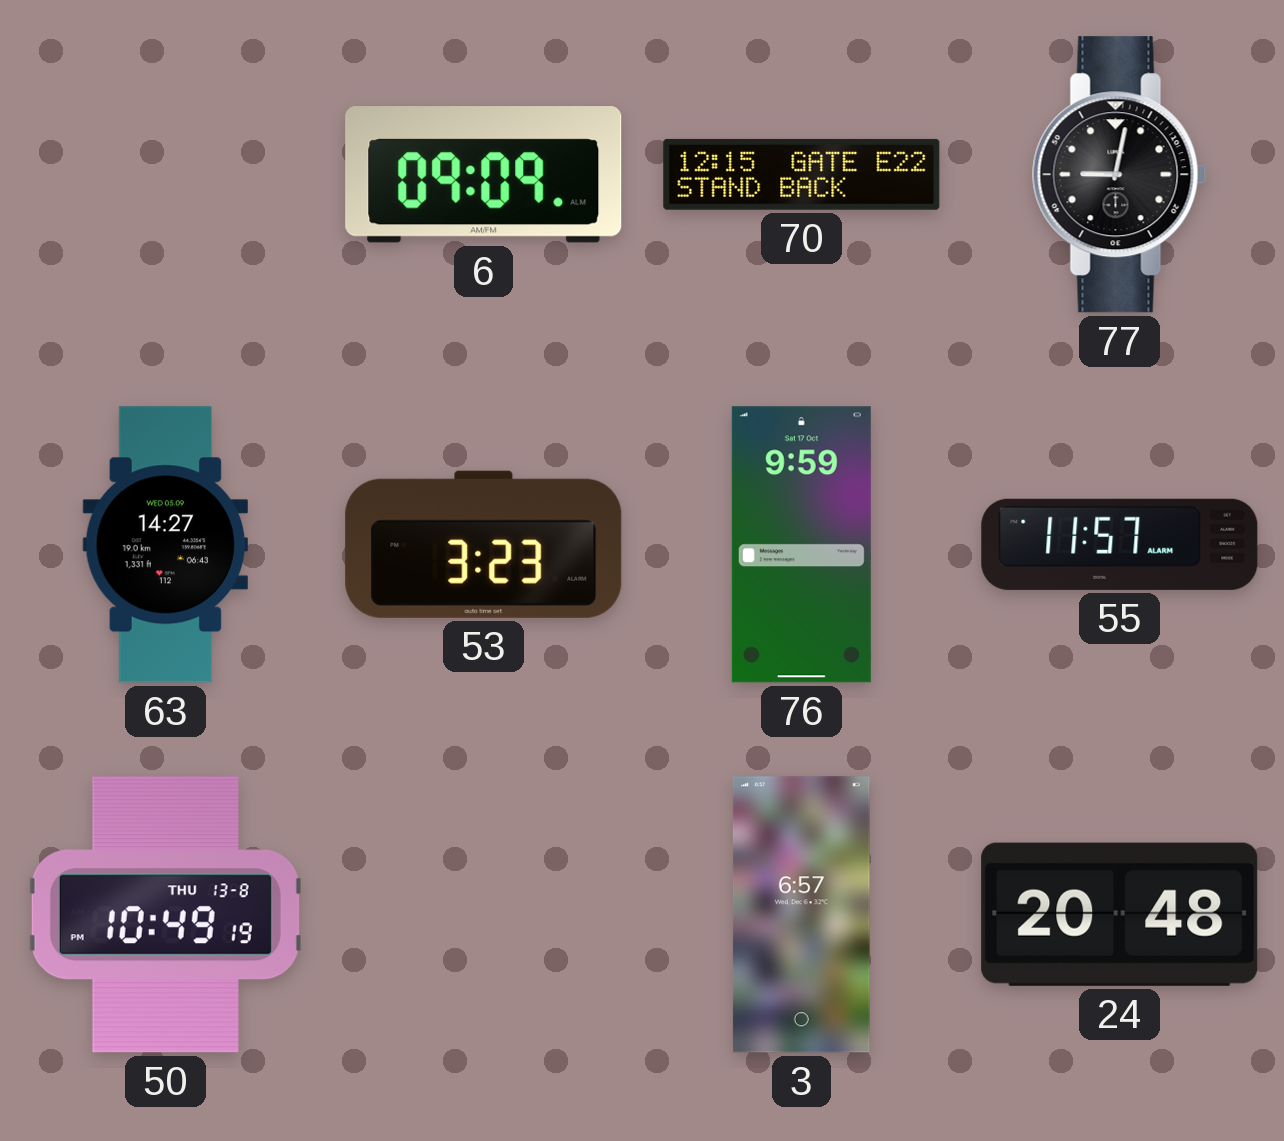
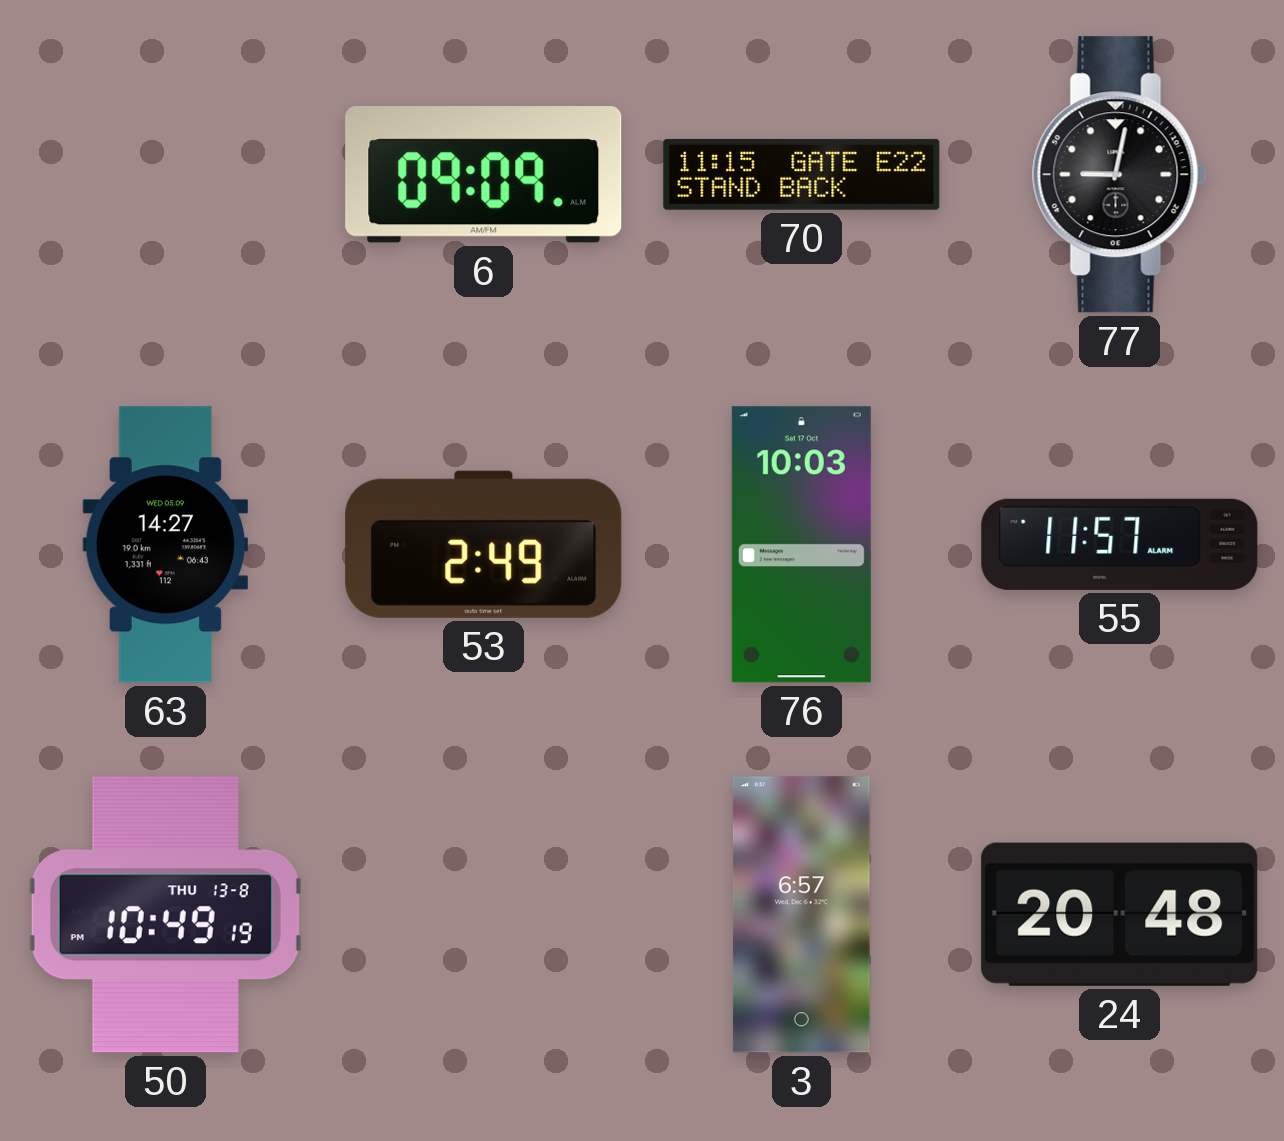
70: 12:15 -> 11:15 (802, 174)
53: 3:23 -> 2:49 (484, 544)
76: 9:59 -> 10:03 (801, 545)
